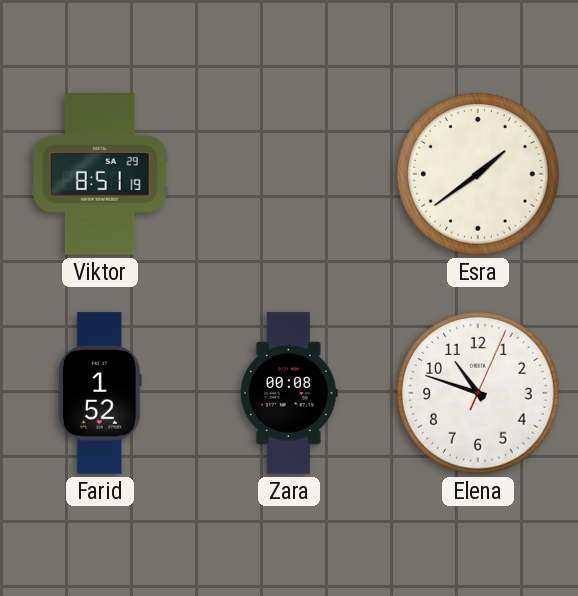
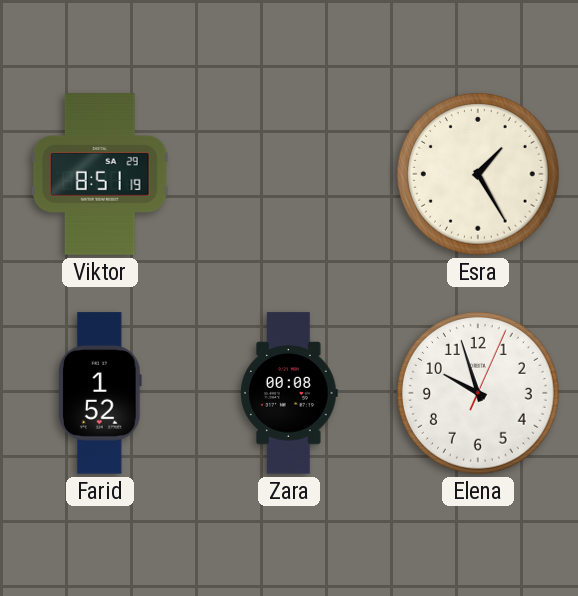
Esra: 1:39 -> 1:25 (479, 175)
Elena: 10:48 -> 9:57 (479, 394)
